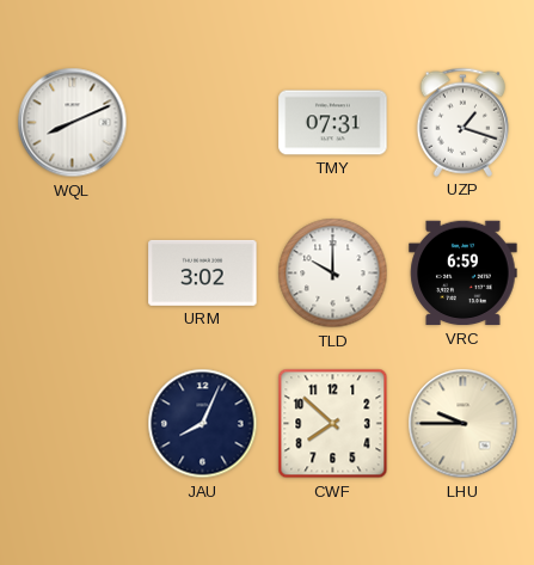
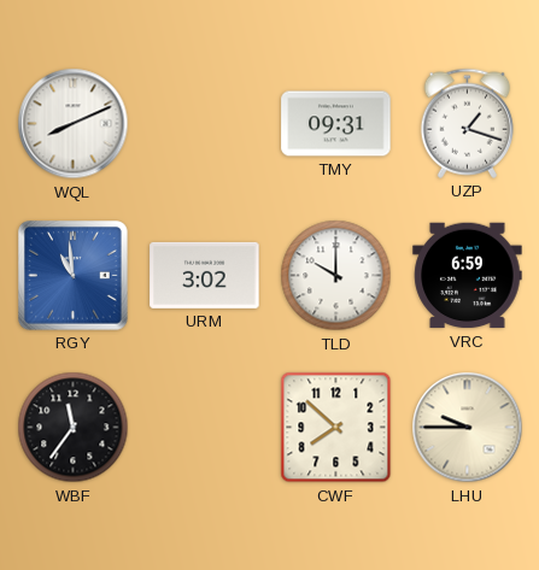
TMY: 07:31 -> 09:31 (336, 124)
RGY: none -> 10:59 (74, 276)
WBF: none -> 11:36 (74, 428)
JAU: 8:04 -> none (203, 424)
